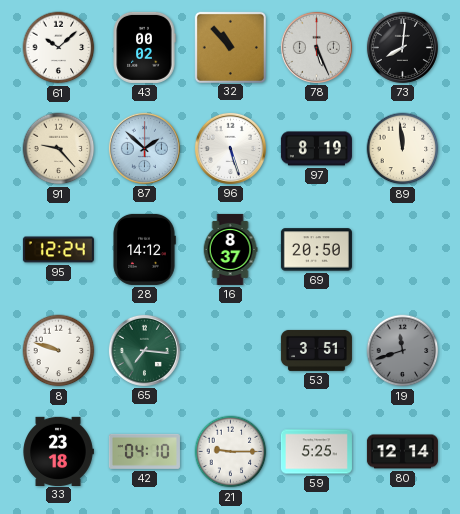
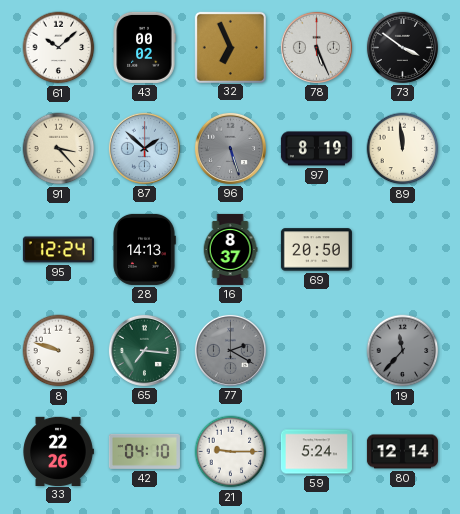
32: 10:53 -> 6:56 (230, 47)
73: 8:01 -> 3:51 (402, 47)
91: 9:23 -> 3:23 (59, 149)
96 dial: white -> grey (230, 148)
28: 14:12 -> 14:13 (144, 249)
77: none -> 2:20 (230, 350)
53: 3:51 -> none (316, 350)
19: 11:42 -> 11:37 (403, 351)
33: 23:18 -> 22:26 (58, 451)
59: 5:25 -> 5:24 (316, 452)
